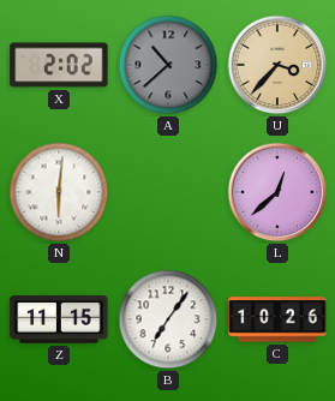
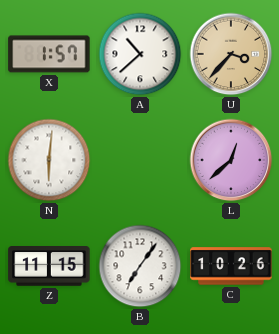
X: 2:02 -> 1:57 (49, 54)
A dial: grey -> white (140, 54)
